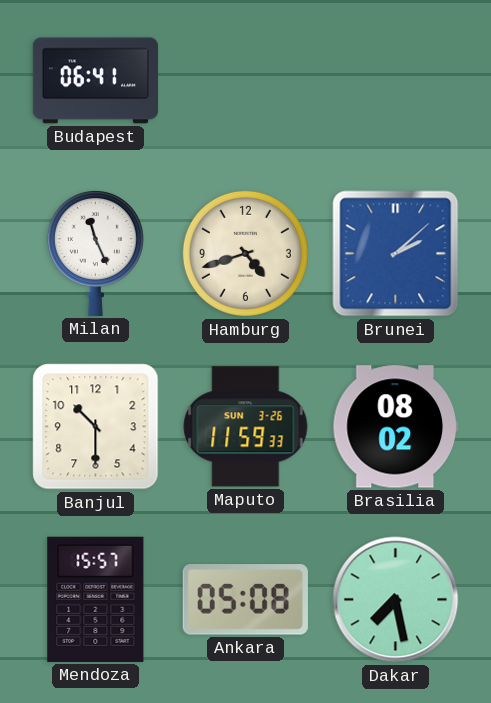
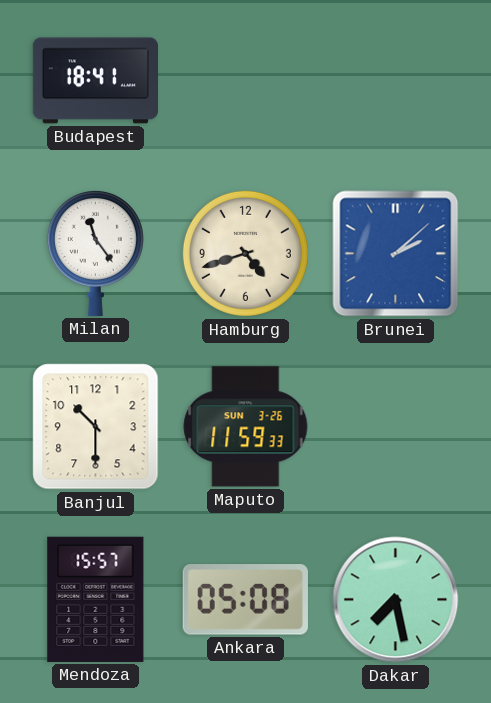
Budapest: 06:41 -> 18:41 (95, 81)
Milan: 11:26 -> 11:24 (95, 253)
Brasilia: 08:02 -> none (395, 427)
